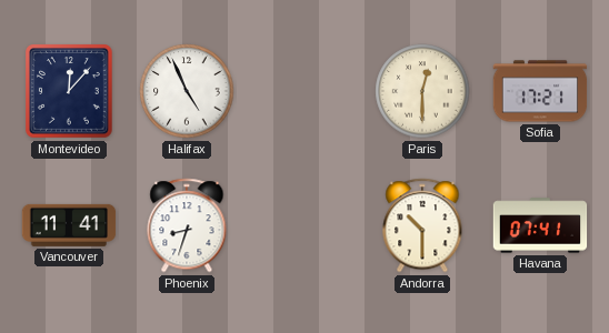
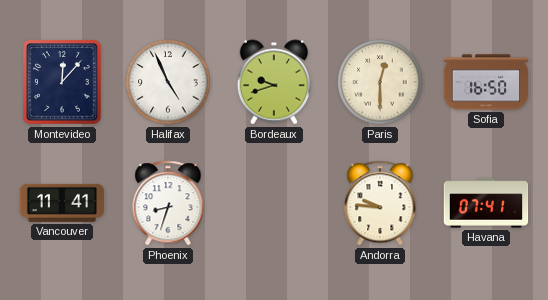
Bordeaux: none -> 9:42 (273, 82)
Sofia: 17:21 -> 16:50 (486, 82)
Andorra: 10:30 -> 9:46 (380, 203)
